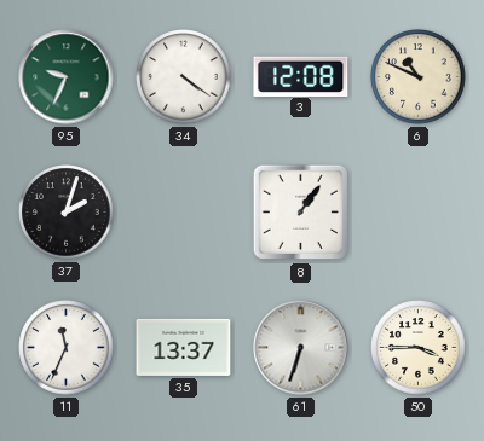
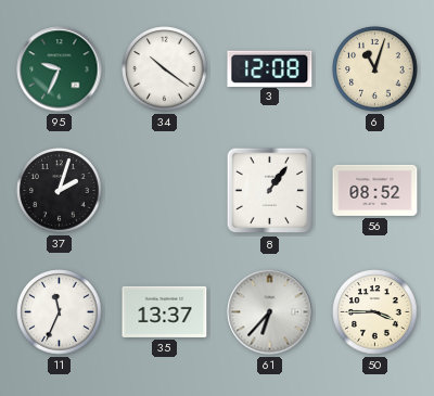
34: 4:21 -> 10:21 (165, 69)
6: 10:49 -> 11:03 (375, 69)
56: none -> 08:52 (375, 190)
61: 6:33 -> 6:37 (270, 312)
